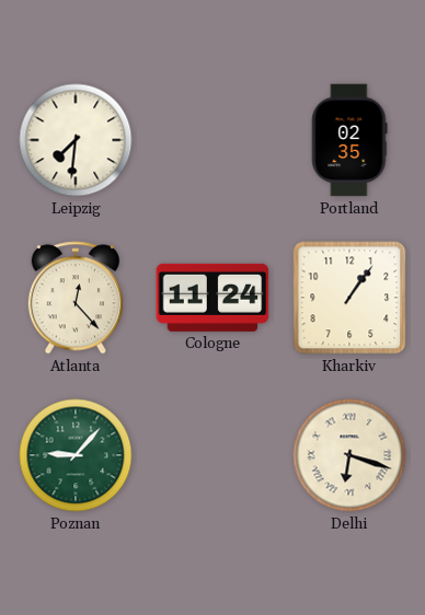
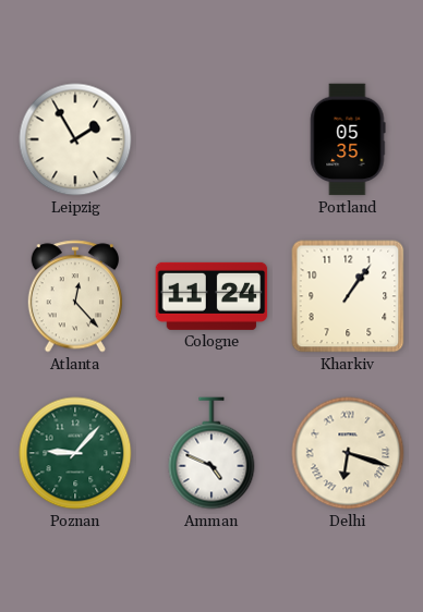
Leipzig: 7:31 -> 1:55 (75, 139)
Portland: 02:35 -> 05:35 (348, 139)
Amman: none -> 4:49 (211, 453)
